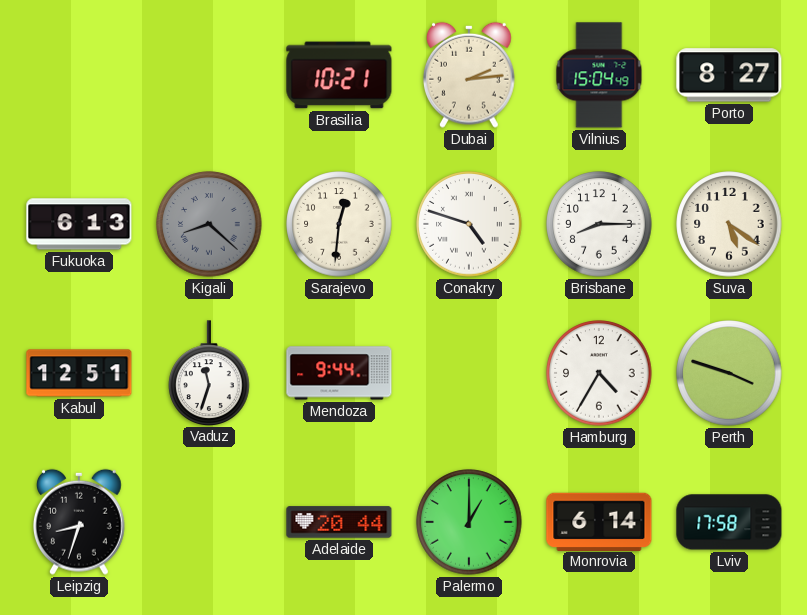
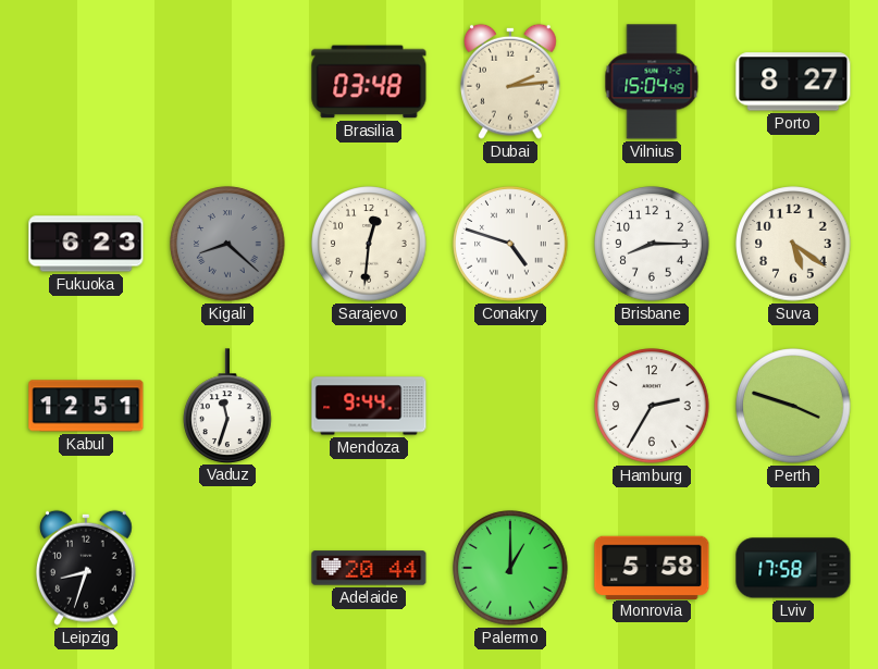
Brasilia: 10:21 -> 03:48 (369, 82)
Fukuoka: 6:13 -> 6:23 (86, 244)
Hamburg: 4:35 -> 2:35 (652, 406)
Monrovia: 6:14 -> 5:58 (652, 567)
